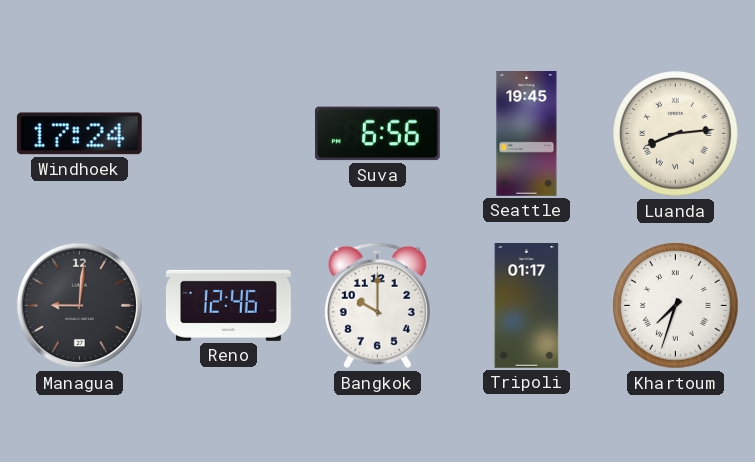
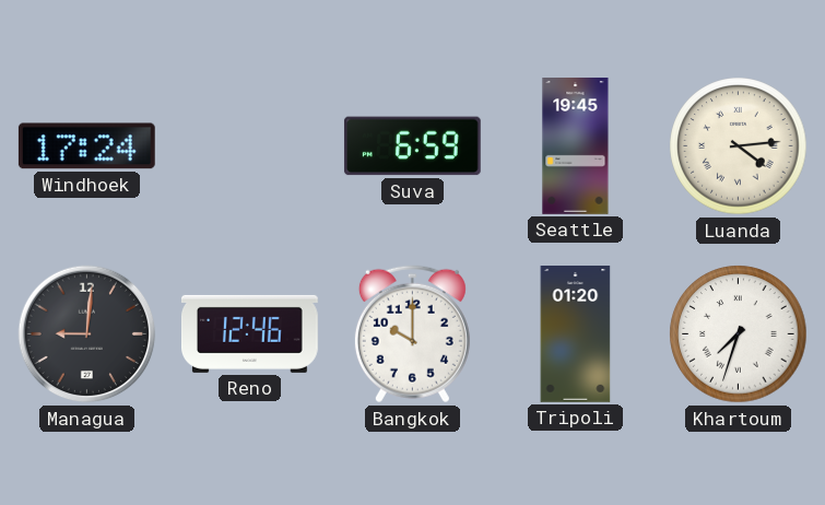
Suva: 6:56 -> 6:59 (412, 146)
Luanda: 8:14 -> 4:14 (739, 146)
Tripoli: 01:17 -> 01:20 (576, 334)
